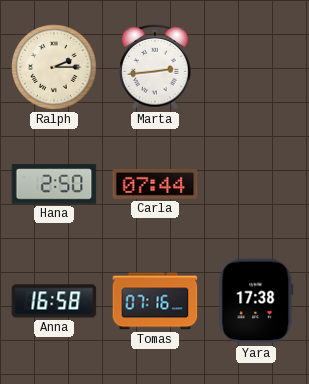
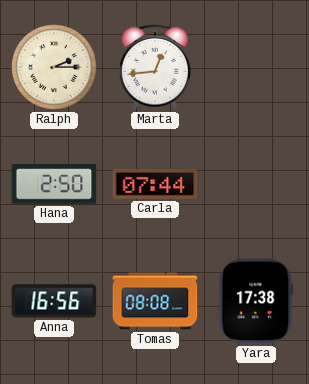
Marta: 2:44 -> 12:44 (155, 67)
Anna: 16:58 -> 16:56 (54, 301)
Tomas: 07:16 -> 08:08 (155, 301)
